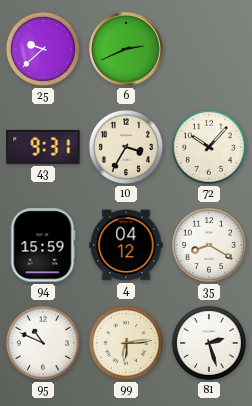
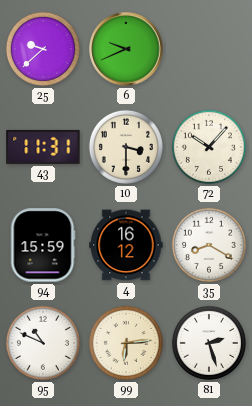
6: 2:41 -> 9:41 (126, 49)
43: 9:31 -> 11:31 (43, 147)
10: 3:35 -> 3:30 (126, 147)
4: 04:12 -> 16:12 (126, 245)
